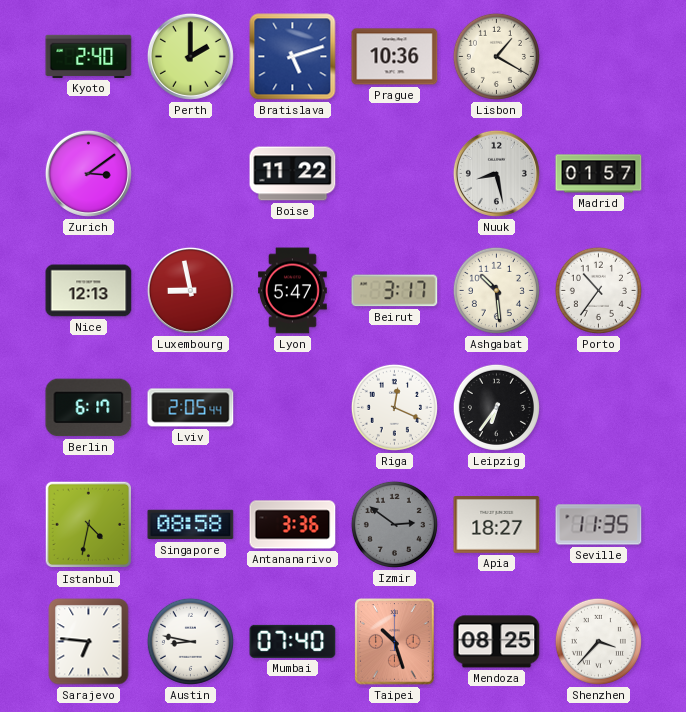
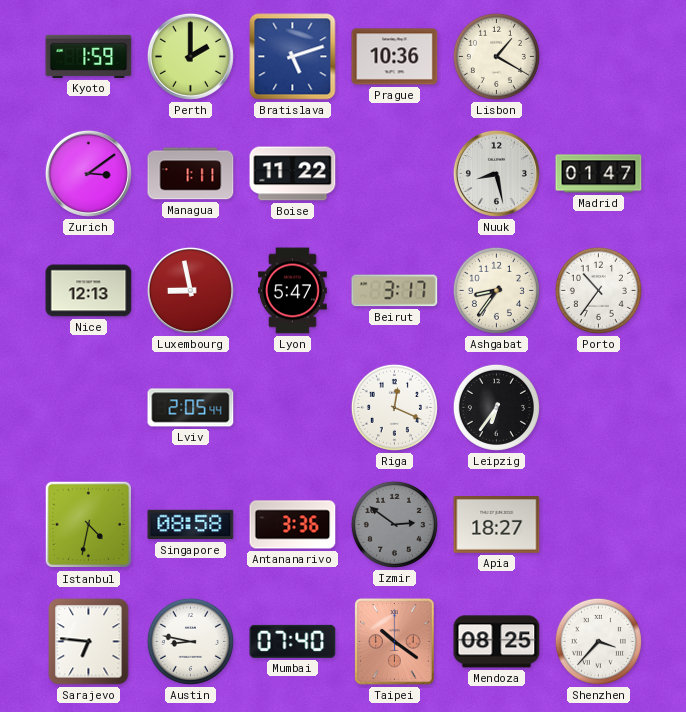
Kyoto: 2:40 -> 1:59 (89, 56)
Managua: none -> 1:11 (191, 174)
Madrid: 01:57 -> 01:47 (599, 174)
Ashgabat: 10:29 -> 8:36 (496, 290)
Berlin: 6:17 -> none (89, 408)
Seville: 11:35 -> none (599, 525)
Taipei: 10:27 -> 10:21 (395, 642)
